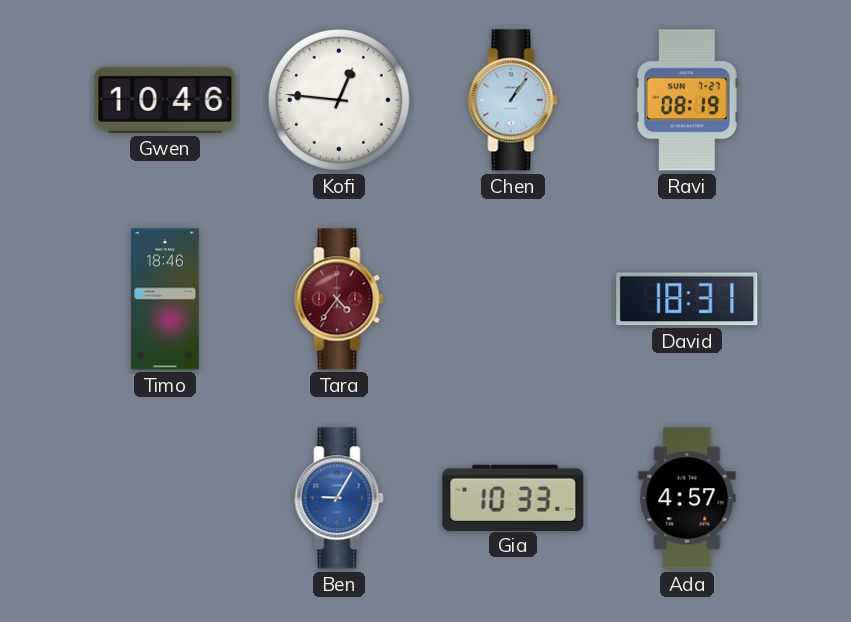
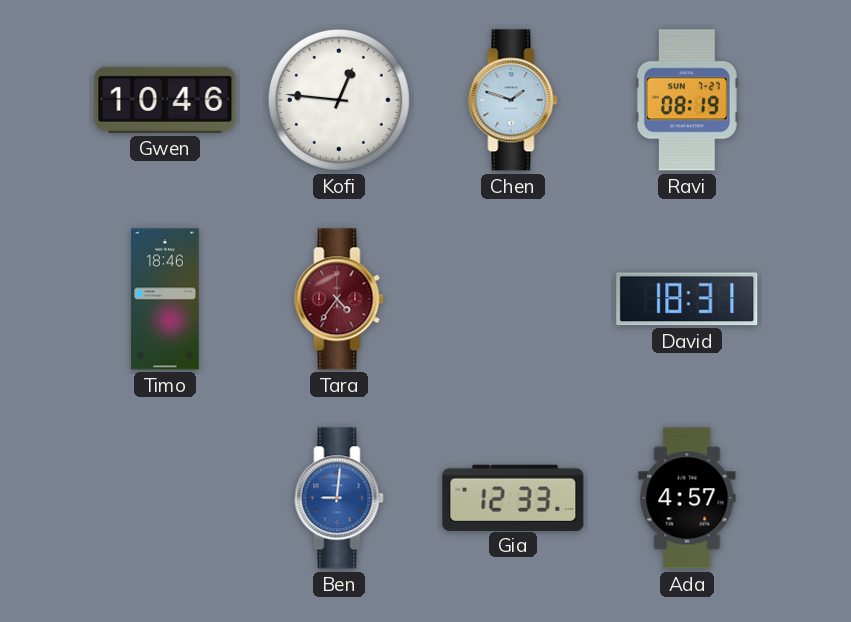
Chen: 1:06 -> 1:48 (513, 100)
Ben: 9:05 -> 9:01 (339, 498)
Gia: 10:33 -> 12:33 (513, 497)
